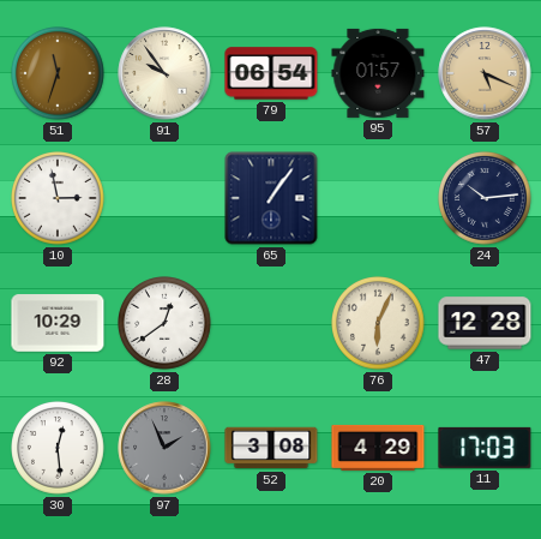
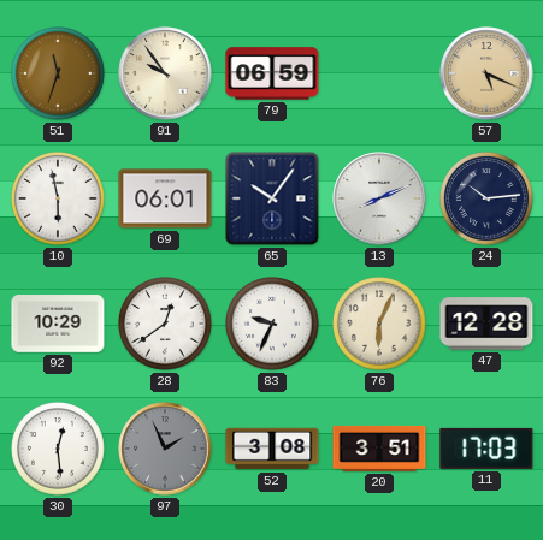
79: 06:54 -> 06:59 (272, 73)
95: 01:57 -> none (378, 73)
10: 2:58 -> 5:58 (58, 198)
69: none -> 06:01 (165, 198)
65: 1:06 -> 10:06 (272, 198)
13: none -> 8:11 (379, 198)
83: none -> 9:34 (272, 324)
20: 4:29 -> 3:51 (379, 449)
